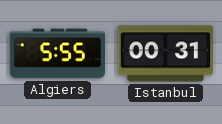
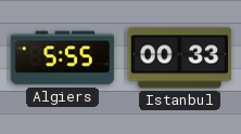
Istanbul: 00:31 -> 00:33 (180, 58)
